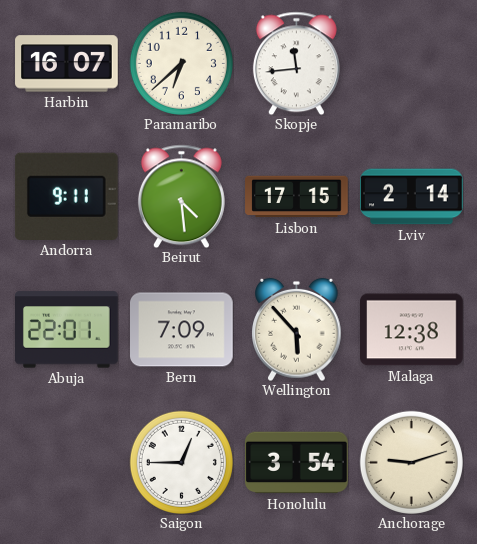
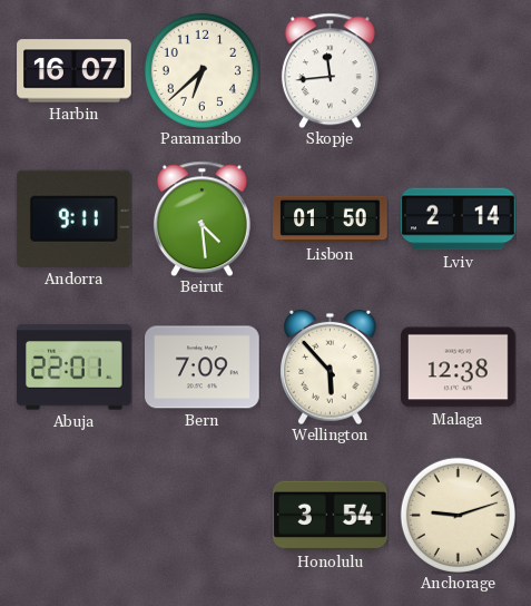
Lisbon: 17:15 -> 01:50 (331, 219)
Saigon: 12:45 -> none (181, 462)
